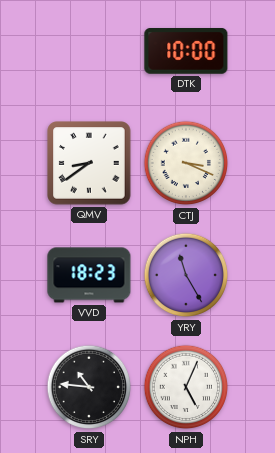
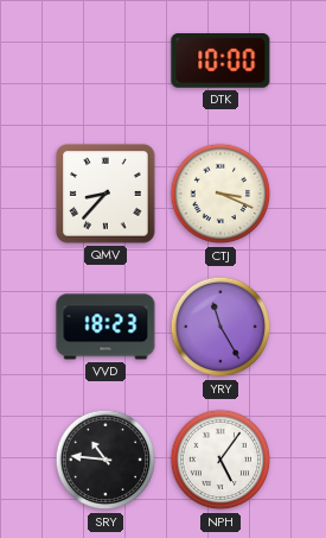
QMV: 8:39 -> 8:37 (106, 194)
NPH: 5:04 -> 5:06 (220, 460)
